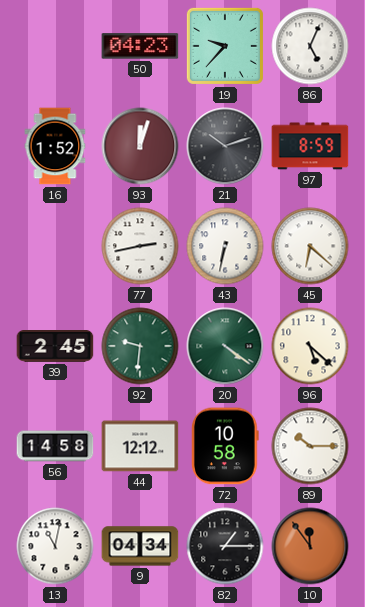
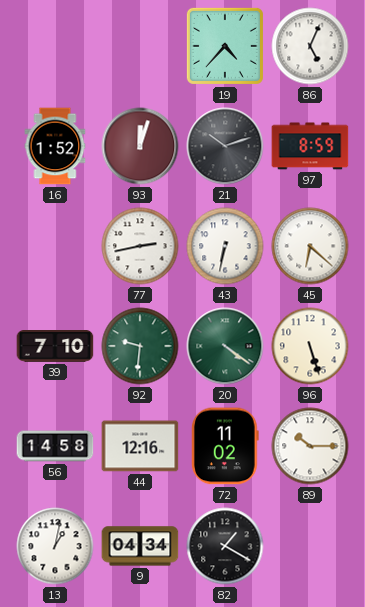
50: 04:23 -> none (140, 46)
19: 9:37 -> 4:37 (225, 46)
39: 2:45 -> 7:10 (55, 346)
96: 5:22 -> 5:27 (310, 346)
44: 12:12 -> 12:16 (140, 446)
72: 10:58 -> 11:02 (225, 446)
13: 11:02 -> 1:02 (55, 546)
82: 1:15 -> 1:20 (225, 546)
10: 11:54 -> none (310, 546)
